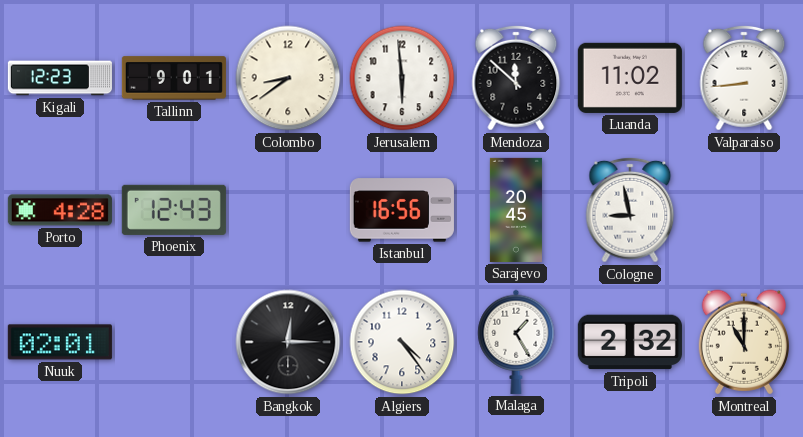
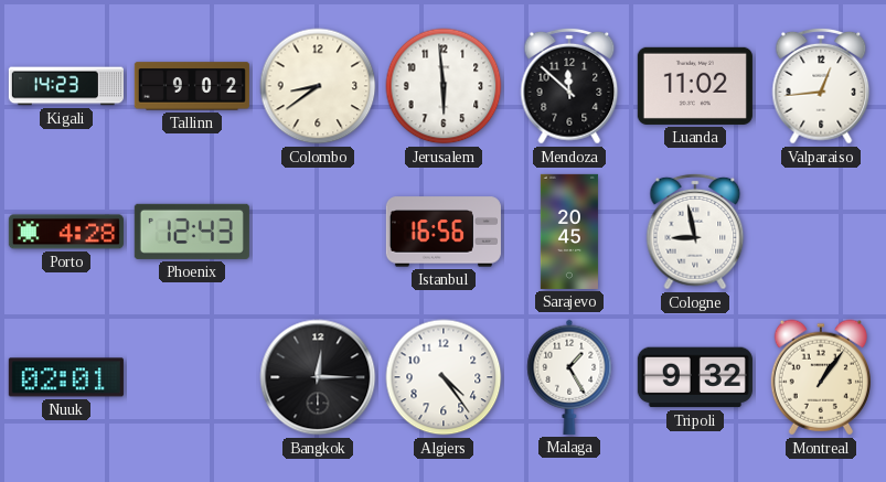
Kigali: 12:23 -> 14:23 (66, 86)
Tallinn: 9:01 -> 9:02 (192, 86)
Valparaiso: 8:44 -> 12:44 (821, 86)
Tripoli: 2:32 -> 9:32 (695, 377)
Montreal: 11:00 -> 1:06 (821, 377)
